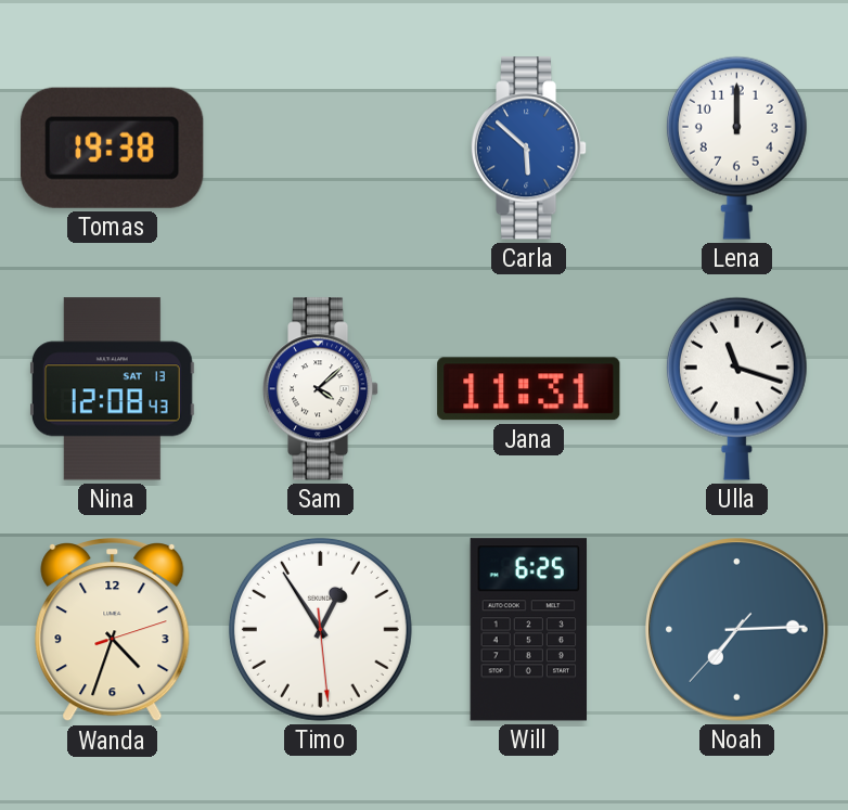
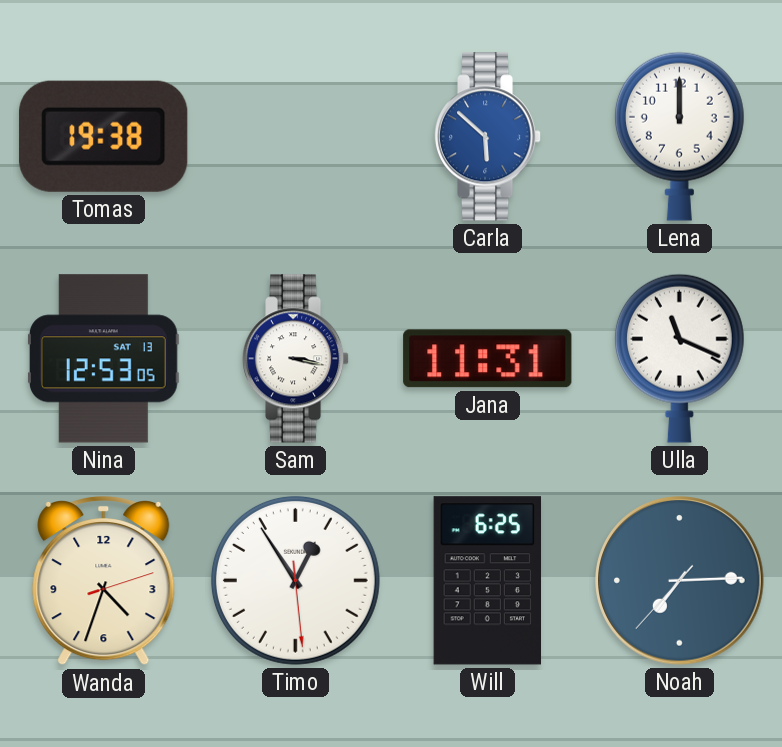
Nina: 12:08 -> 12:53 (104, 359)
Sam: 4:08 -> 3:17 (296, 359)
Ulla: 11:18 -> 11:19 (679, 358)
